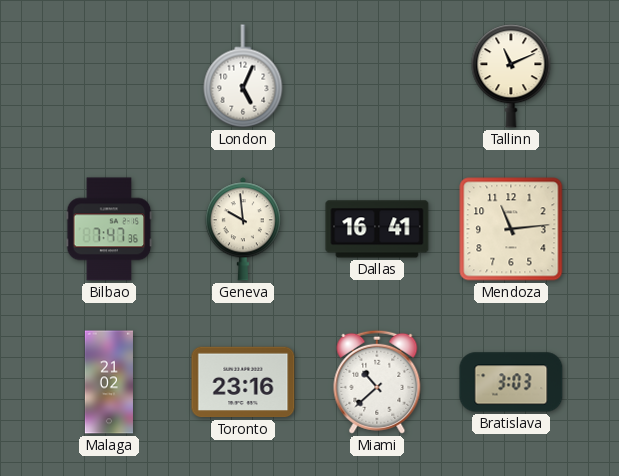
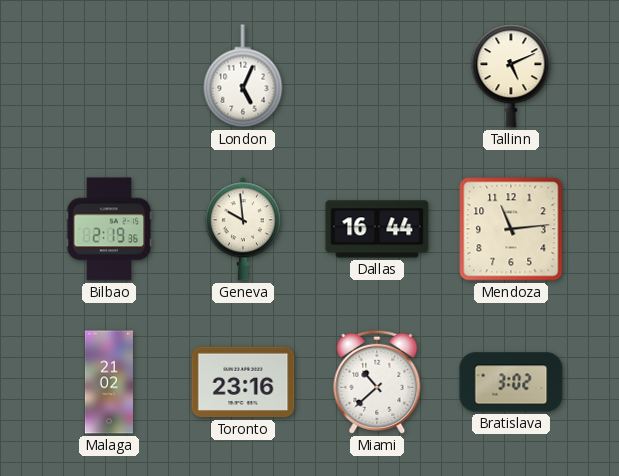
Tallinn: 11:11 -> 5:11 (511, 76)
Bilbao: 7:47 -> 2:19 (109, 229)
Dallas: 16:41 -> 16:44 (377, 229)
Bratislava: 3:03 -> 3:02 (511, 382)
